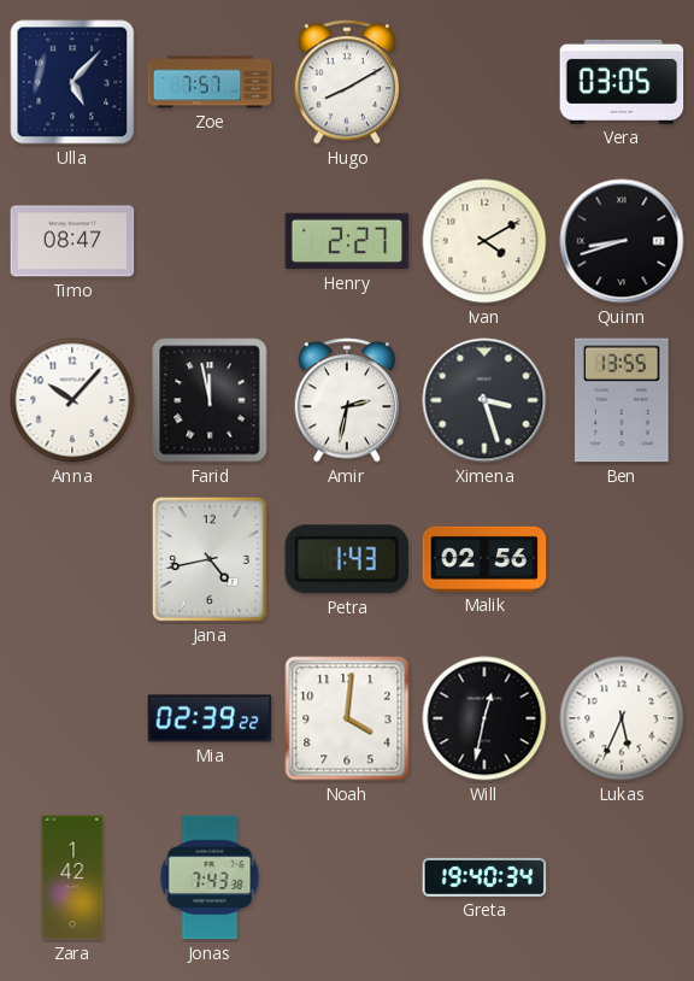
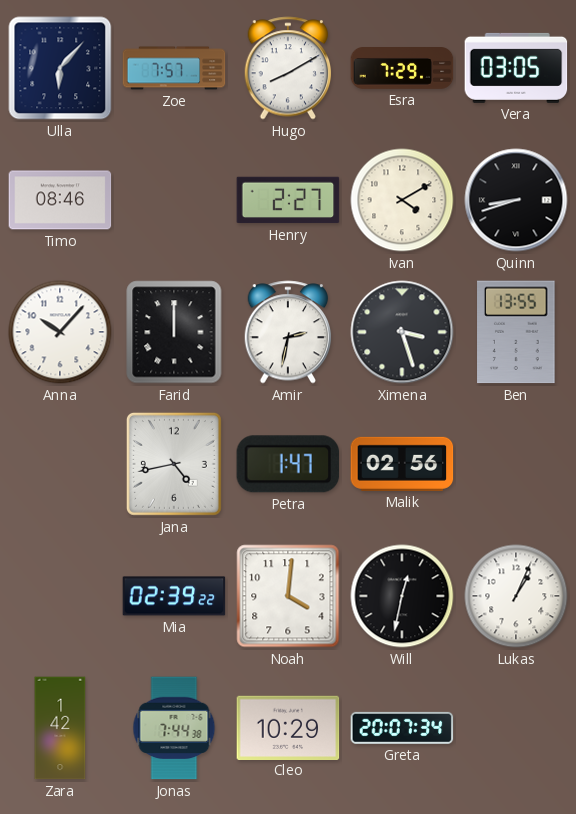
Ulla: 5:07 -> 6:07 (60, 68)
Esra: none -> 7:29 (402, 69)
Timo: 08:47 -> 08:46 (60, 200)
Farid: 11:58 -> 12:00 (174, 332)
Petra: 1:43 -> 1:47 (288, 464)
Lukas: 5:34 -> 1:04 (516, 596)
Jonas: 7:43 -> 7:44 (174, 728)
Cleo: none -> 10:29 (288, 727)
Greta: 19:40 -> 20:07 (402, 728)
